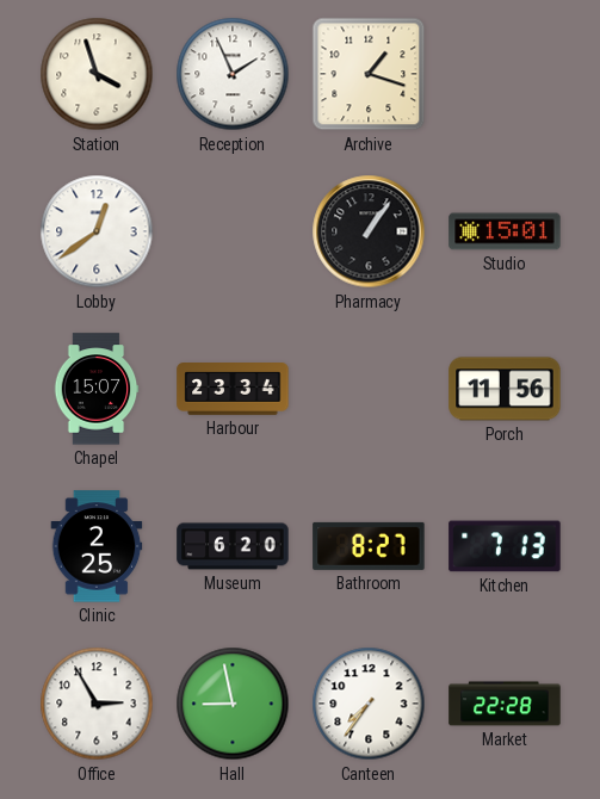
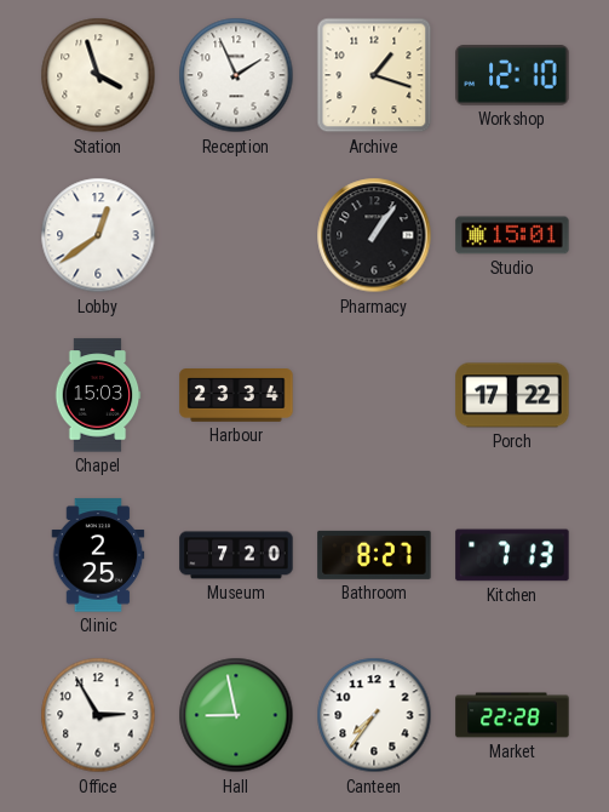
Workshop: none -> 12:10 (512, 75)
Chapel: 15:07 -> 15:03 (98, 395)
Porch: 11:56 -> 17:22 (512, 395)
Museum: 6:20 -> 7:20 (236, 555)
